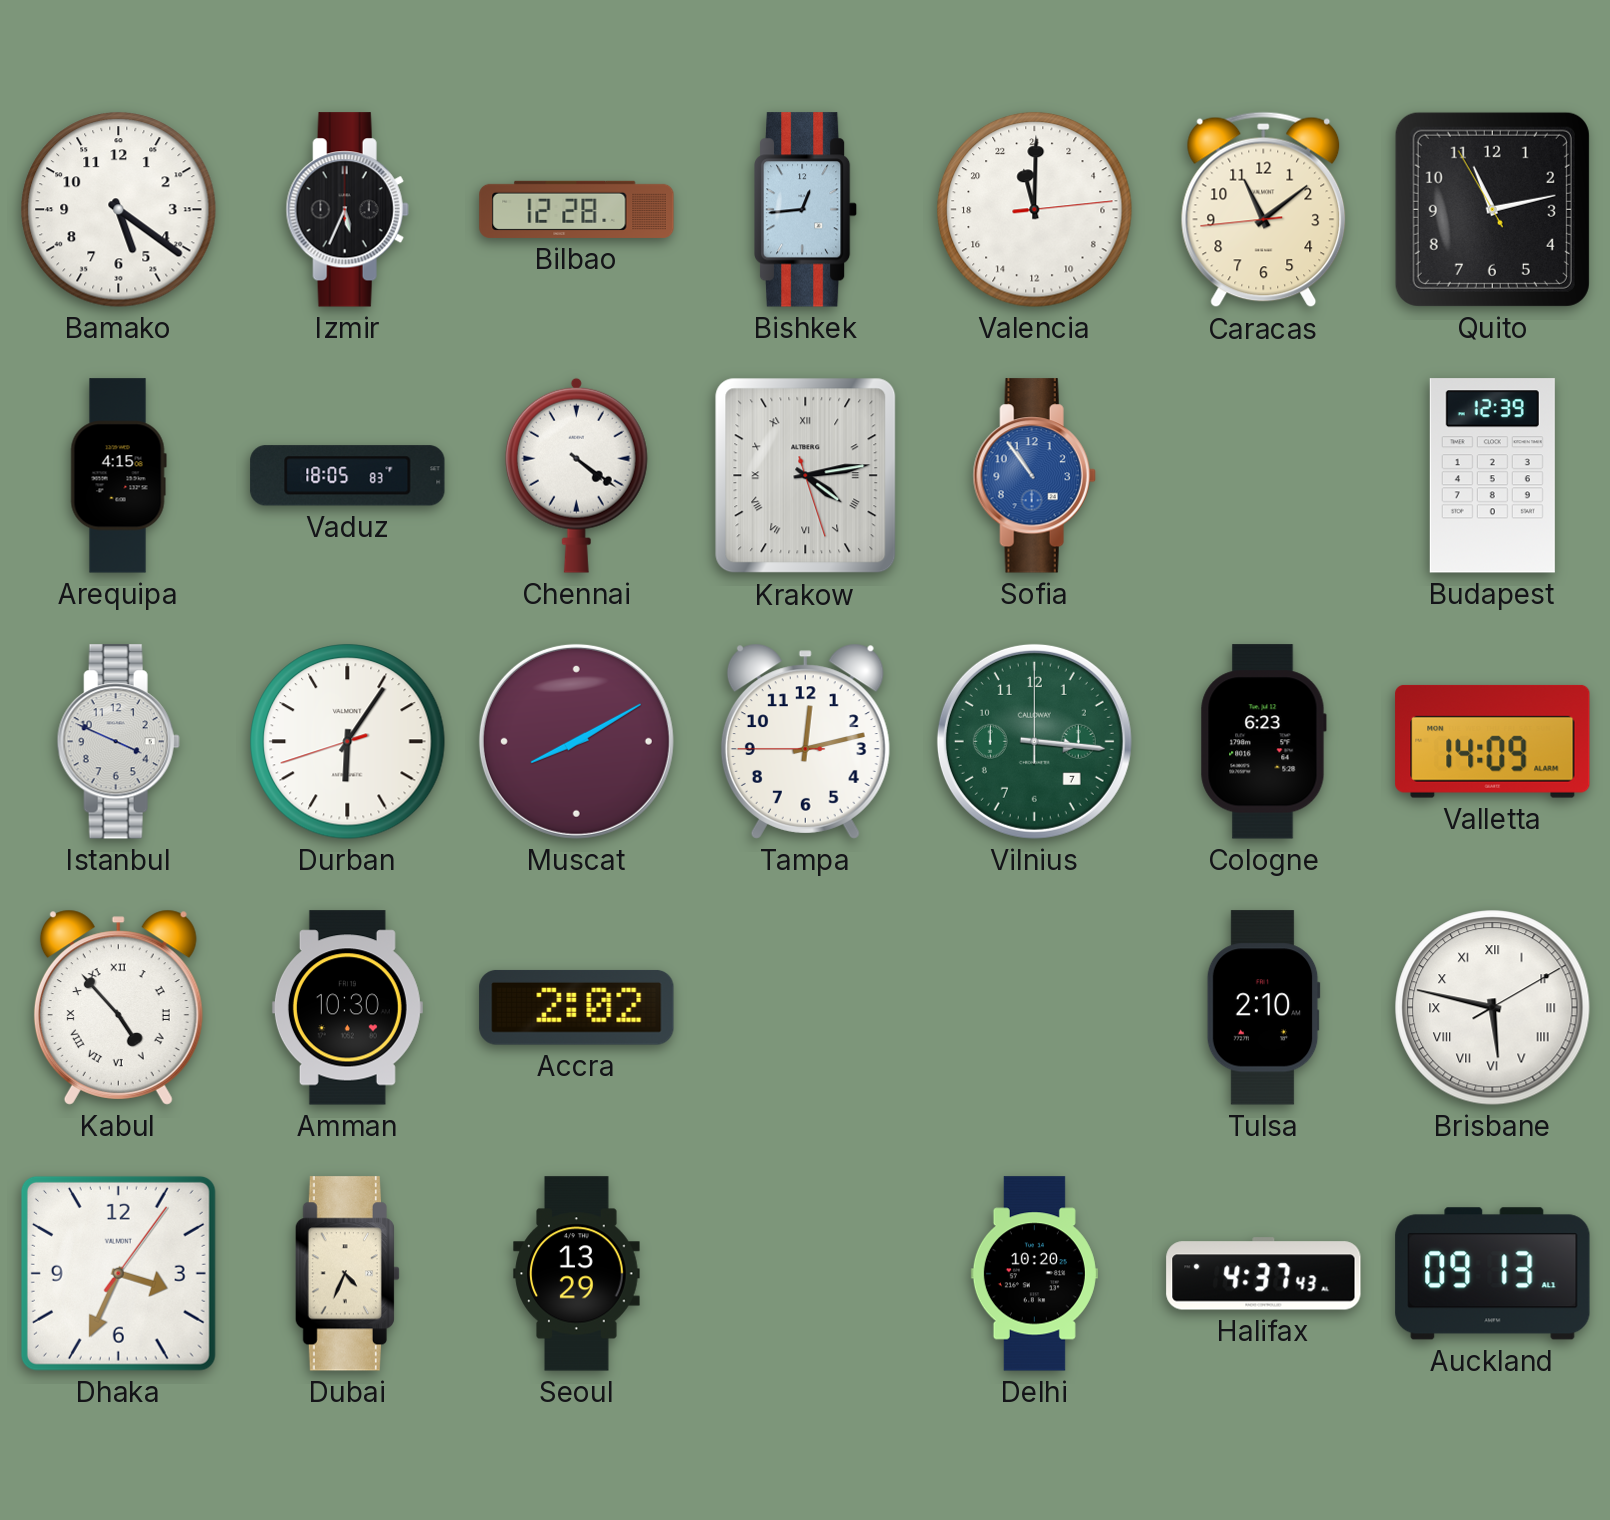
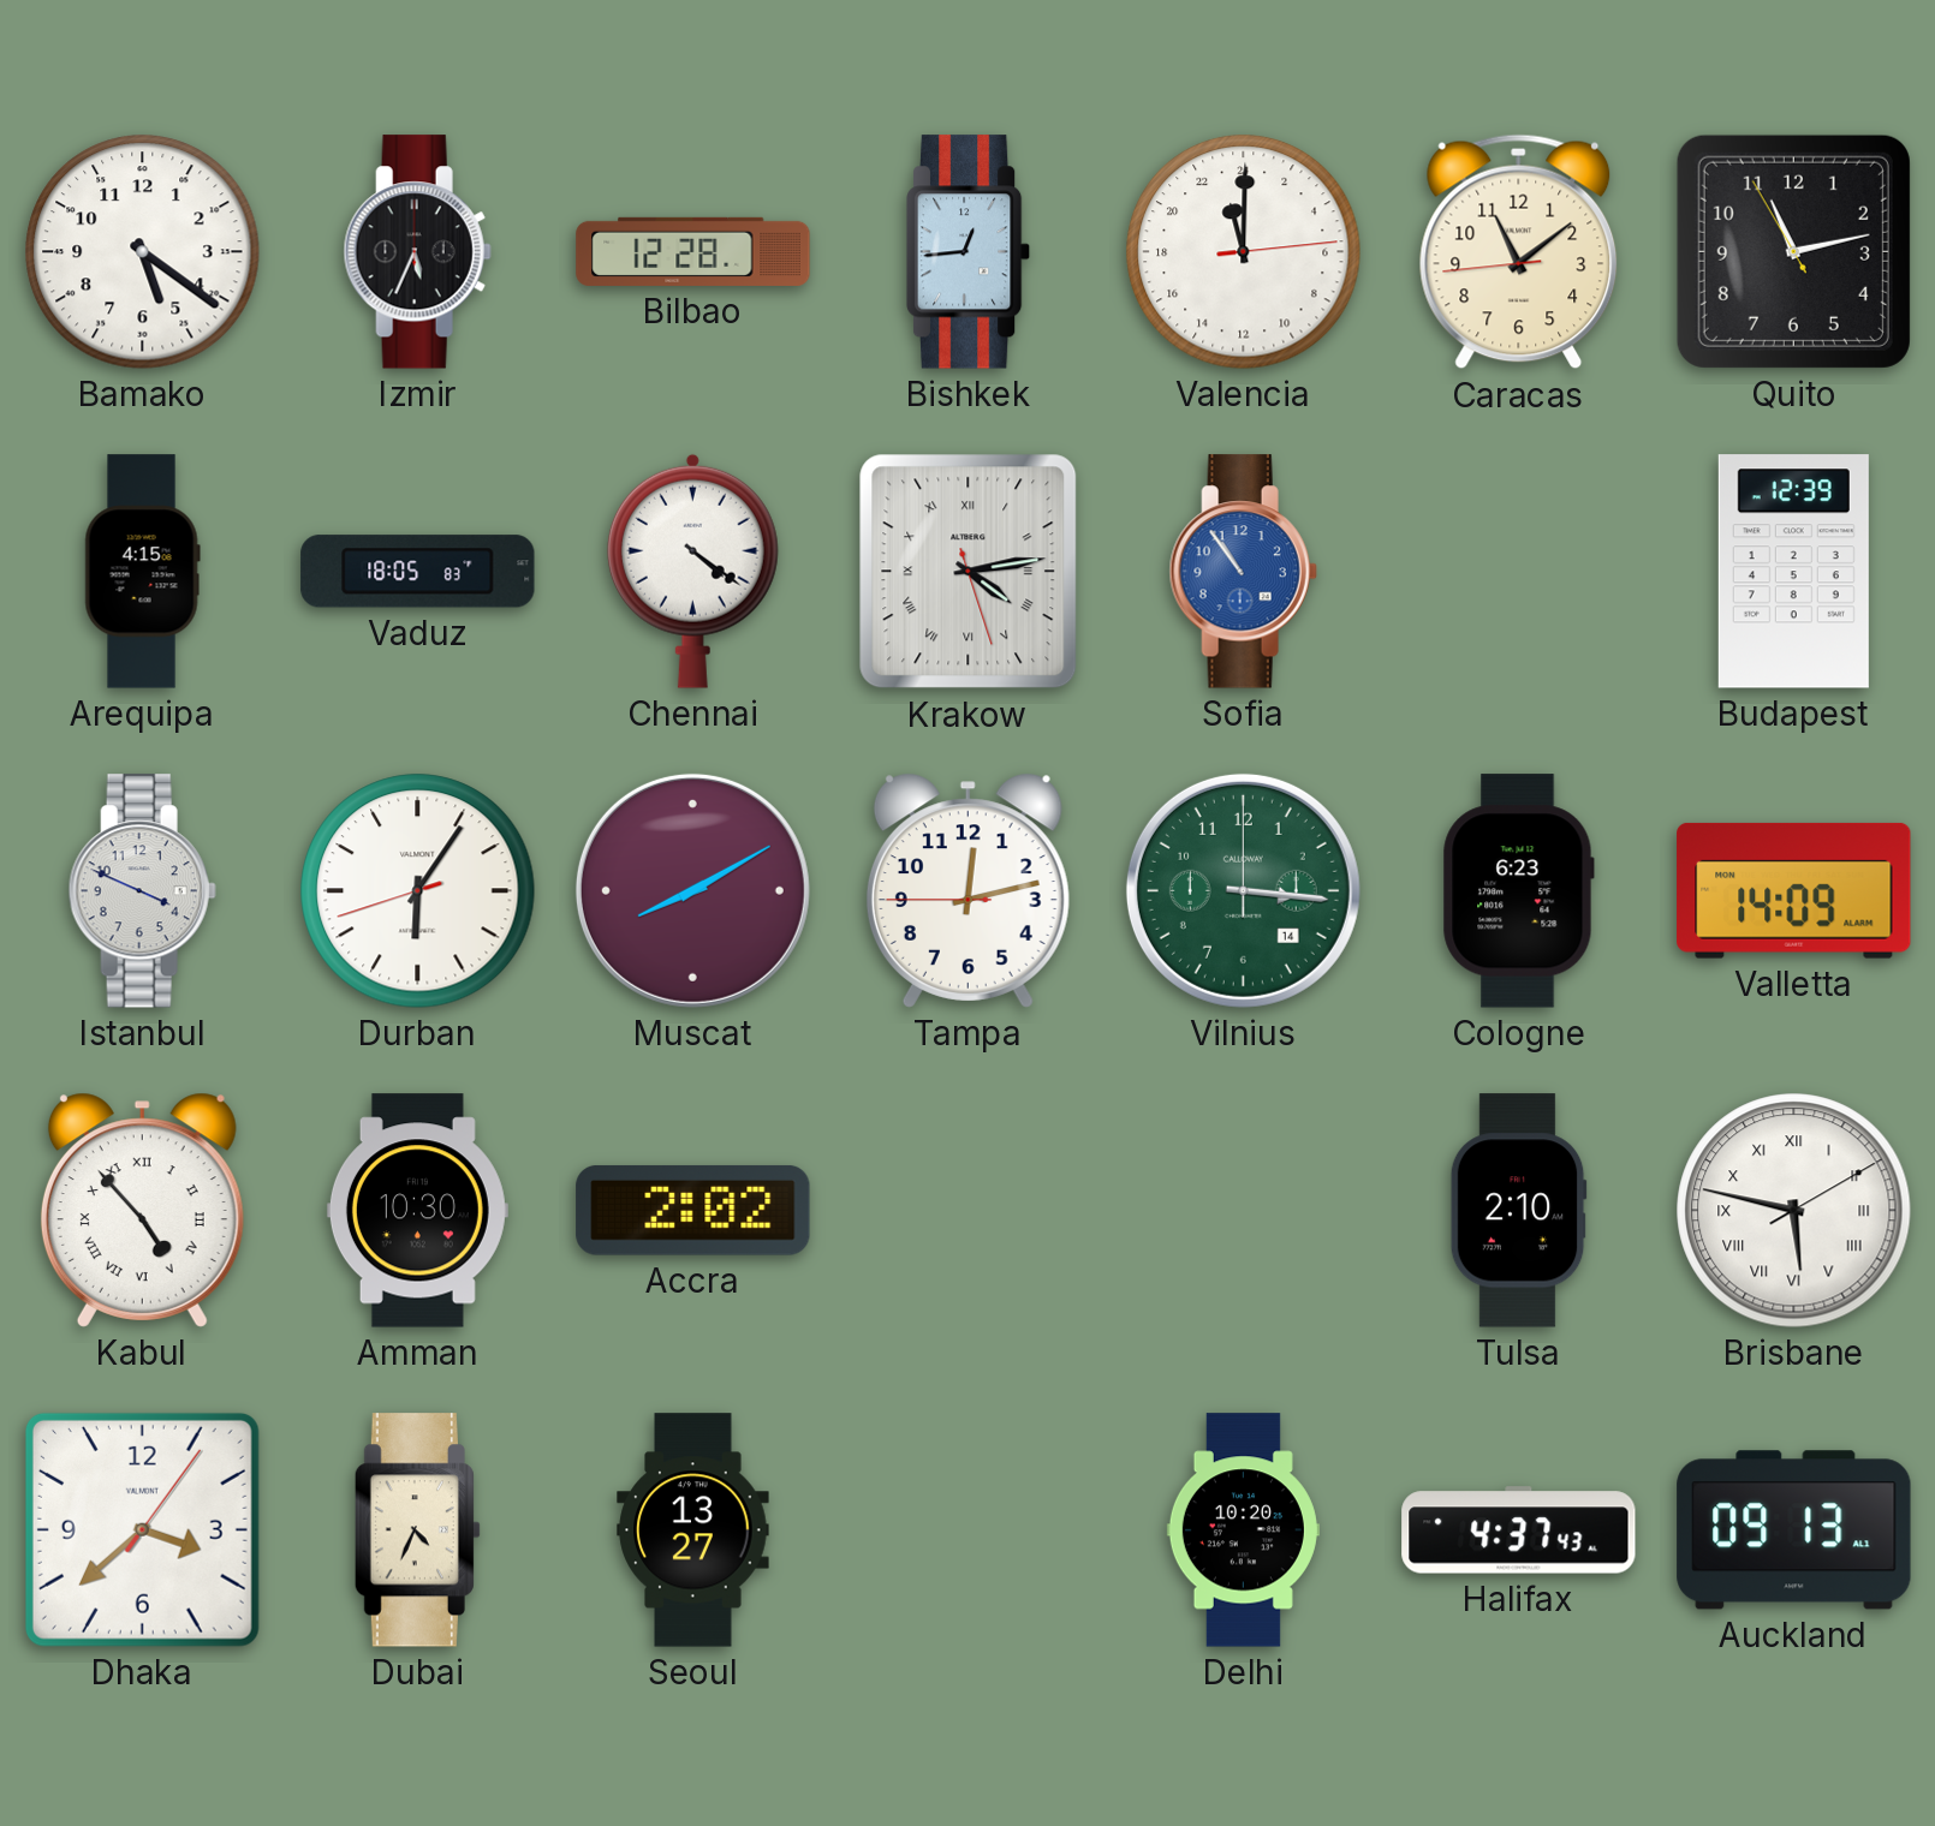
Vilnius date: 7 -> 14 (1243, 890)
Dhaka: 3:34 -> 3:38 (142, 1529)
Seoul: 13:29 -> 13:27 (693, 1530)
